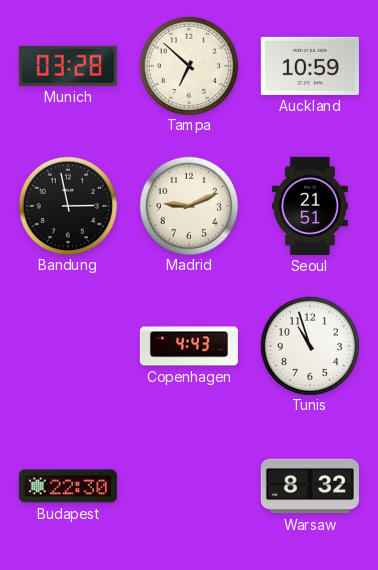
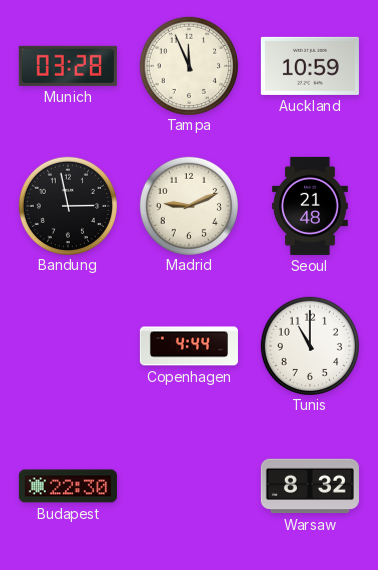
Tampa: 6:52 -> 11:56 (188, 65)
Seoul: 21:51 -> 21:48 (310, 206)
Copenhagen: 4:43 -> 4:44 (189, 346)
Tunis: 10:57 -> 11:00 (309, 345)
